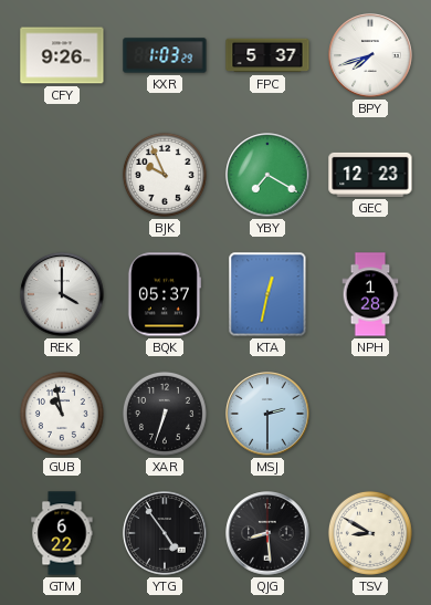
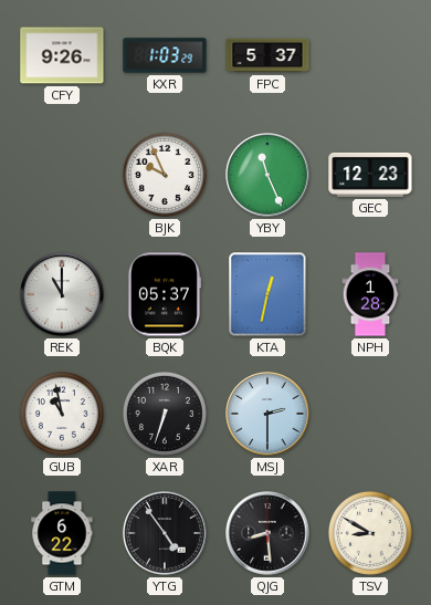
BPY: 7:42 -> none (370, 55)
YBY: 7:20 -> 11:26 (267, 175)
REK: 4:00 -> 11:00 (62, 294)
